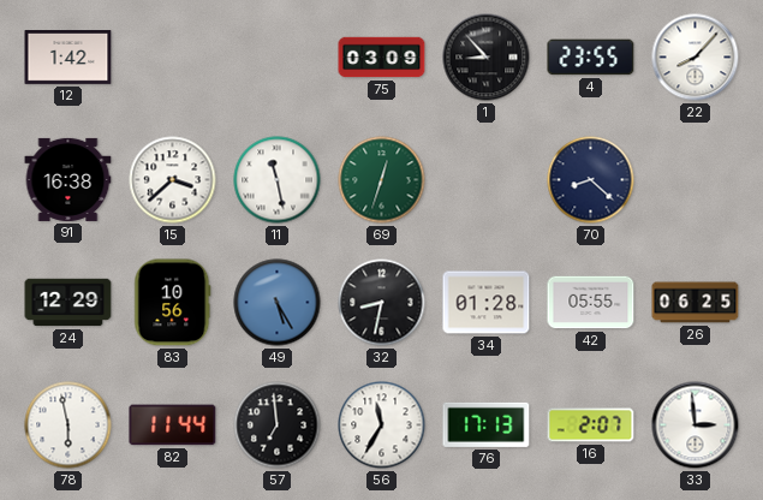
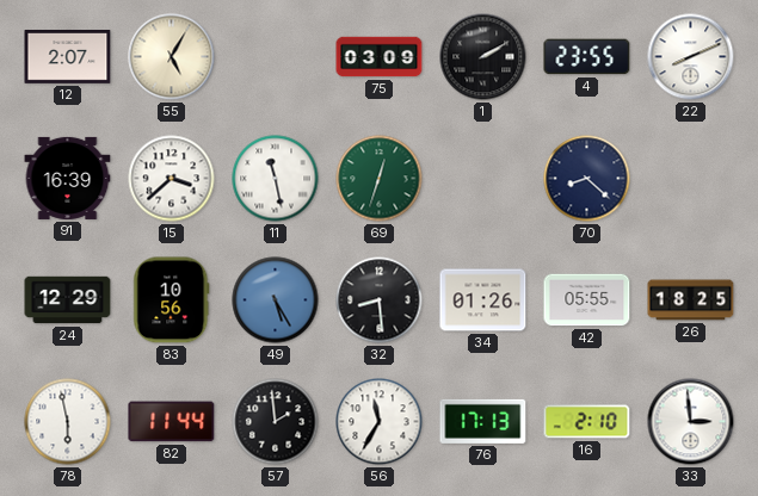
12: 1:42 -> 2:07 (68, 57)
55: none -> 5:05 (172, 57)
1: 8:53 -> 2:10 (483, 57)
22: 8:07 -> 8:11 (691, 57)
91: 16:38 -> 16:39 (68, 178)
32: 8:32 -> 8:29 (380, 300)
34: 01:28 -> 01:26 (483, 300)
26: 06:25 -> 18:25 (691, 300)
57: 6:59 -> 1:59 (276, 422)
16: 2:07 -> 2:10 (587, 422)
